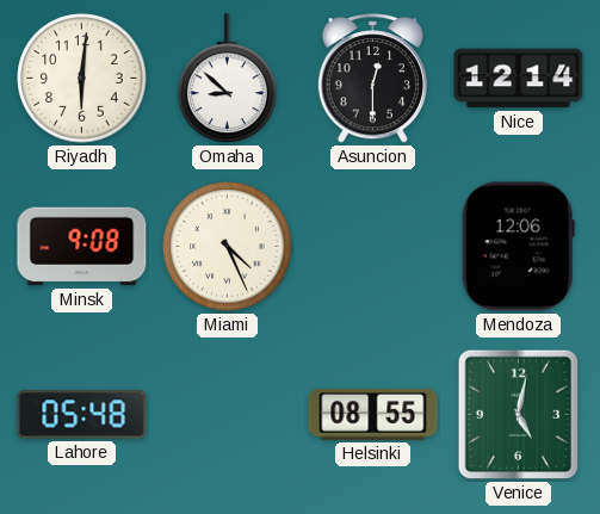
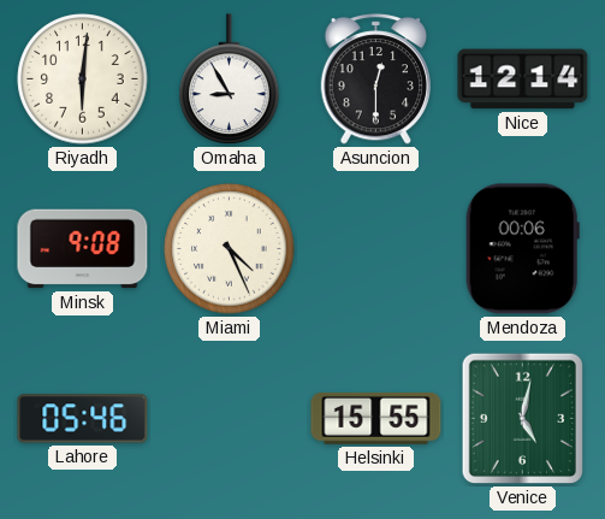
Omaha: 8:52 -> 8:55 (230, 79)
Mendoza: 12:06 -> 00:06 (522, 249)
Lahore: 05:48 -> 05:46 (83, 419)
Helsinki: 08:55 -> 15:55 (376, 418)
